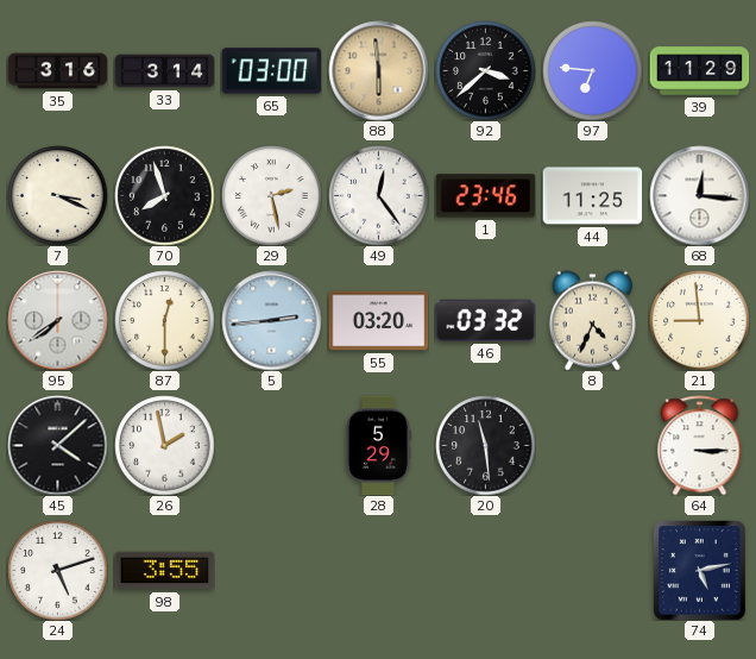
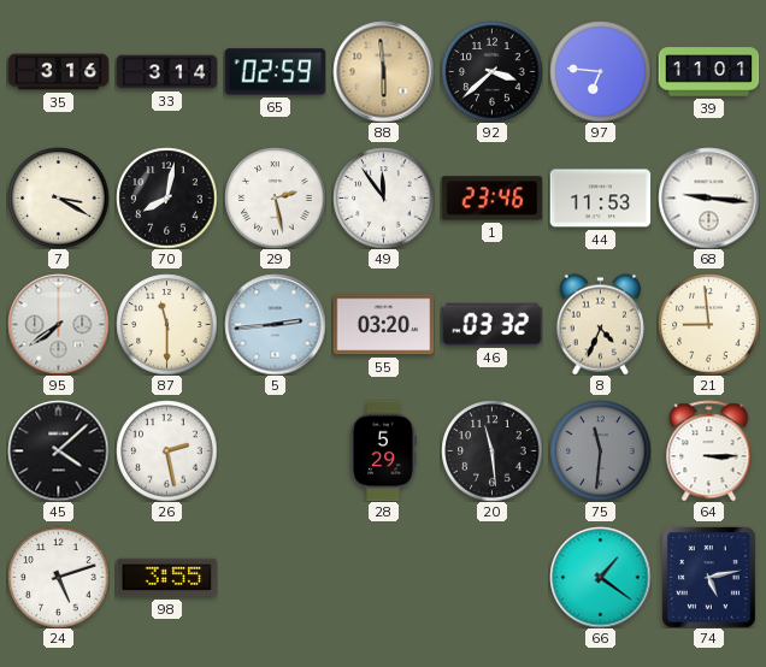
65: 03:00 -> 02:59 (275, 72)
39: 11:29 -> 11:01 (708, 72)
7: 3:19 -> 3:20 (58, 197)
70: 7:57 -> 8:02 (166, 197)
49: 12:24 -> 11:54 (383, 197)
44: 11:25 -> 11:53 (600, 199)
68: 12:16 -> 9:16 (708, 197)
87: 12:30 -> 11:30 (166, 324)
26: 1:58 -> 2:28 (166, 450)
75: none -> 11:31 (600, 450)
66: none -> 1:21 (600, 577)
